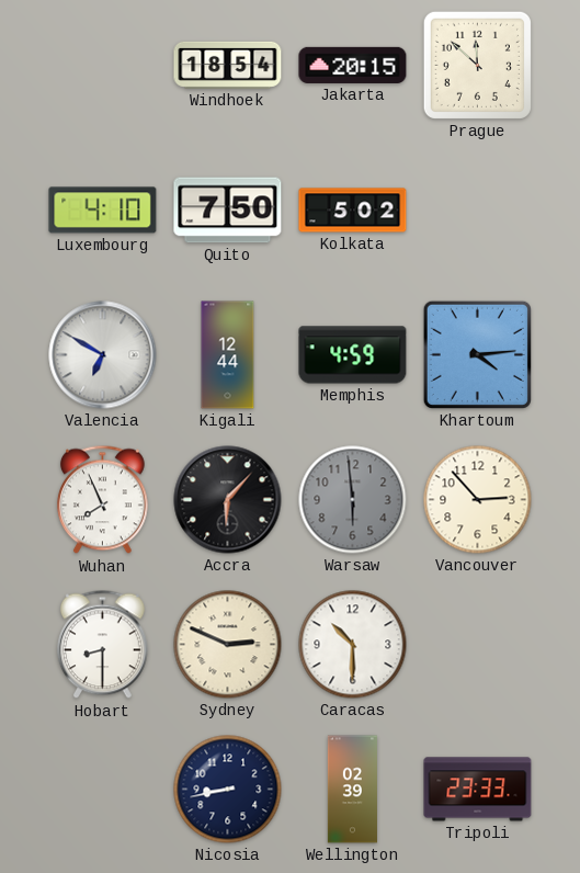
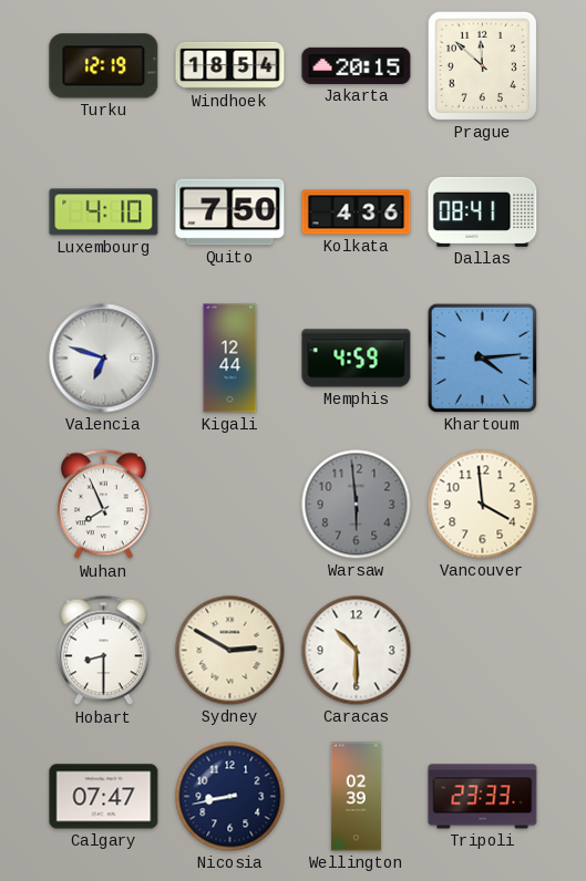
Turku: none -> 12:19 (104, 66)
Kolkata: 5:02 -> 4:36 (357, 213)
Dallas: none -> 08:41 (483, 211)
Valencia: 6:50 -> 6:48 (104, 359)
Accra: 6:07 -> none (228, 500)
Vancouver: 2:53 -> 3:59 (483, 505)
Sydney: 2:49 -> 2:50 (230, 651)
Calgary: none -> 07:47 (104, 797)
